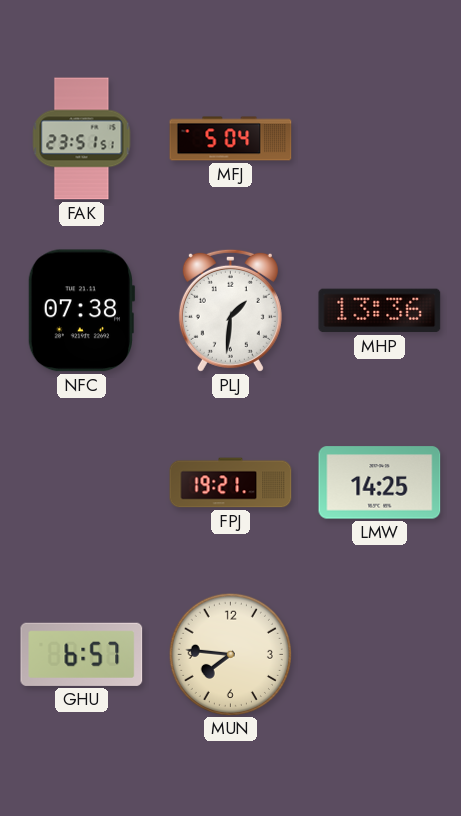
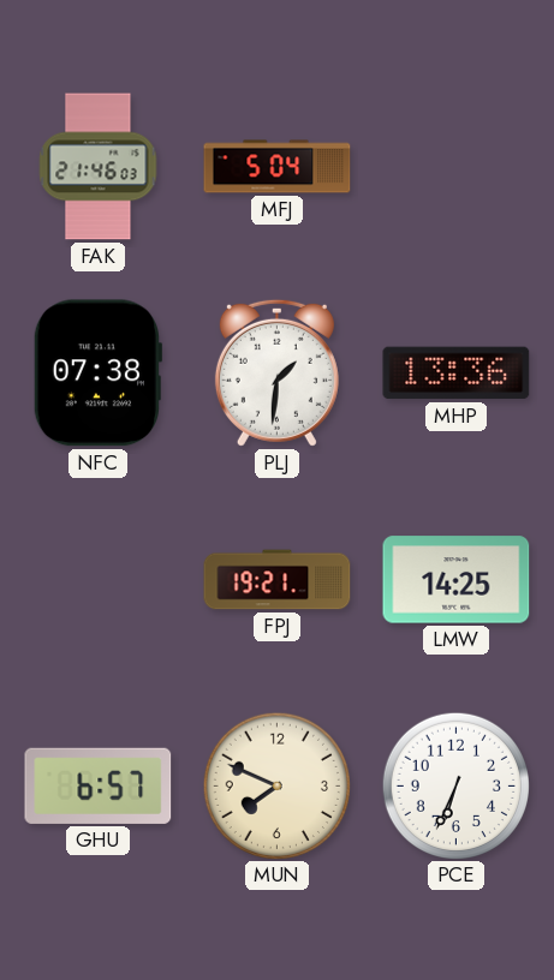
FAK: 23:51 -> 21:46 (99, 167)
MUN: 7:46 -> 7:49 (276, 785)
PCE: none -> 6:34 (455, 785)
